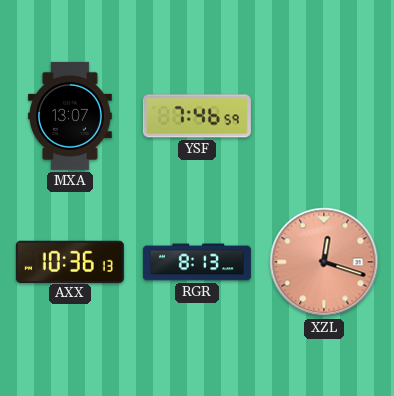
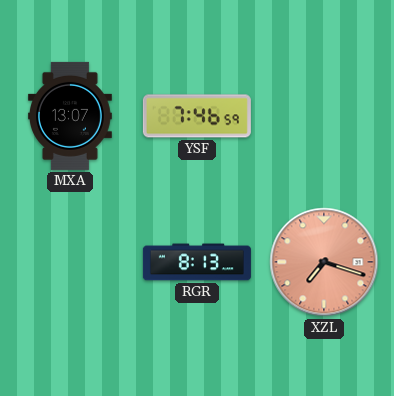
AXX: 10:36 -> none (70, 261)
XZL: 12:18 -> 7:18 (324, 262)
